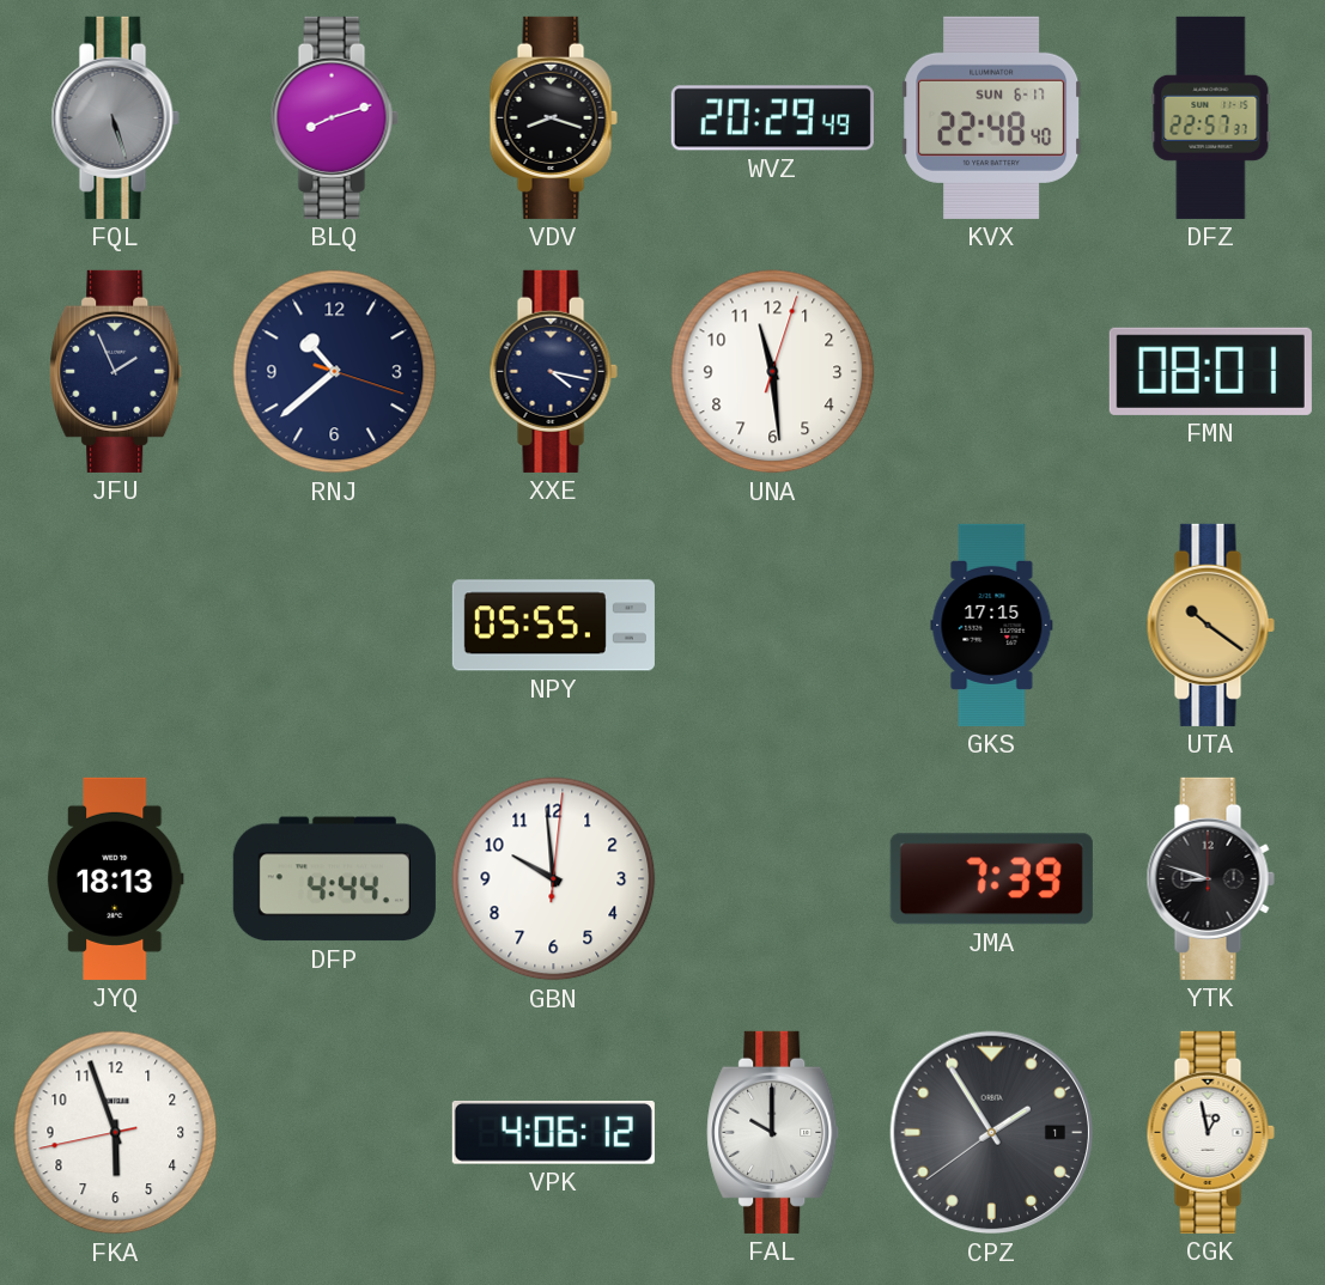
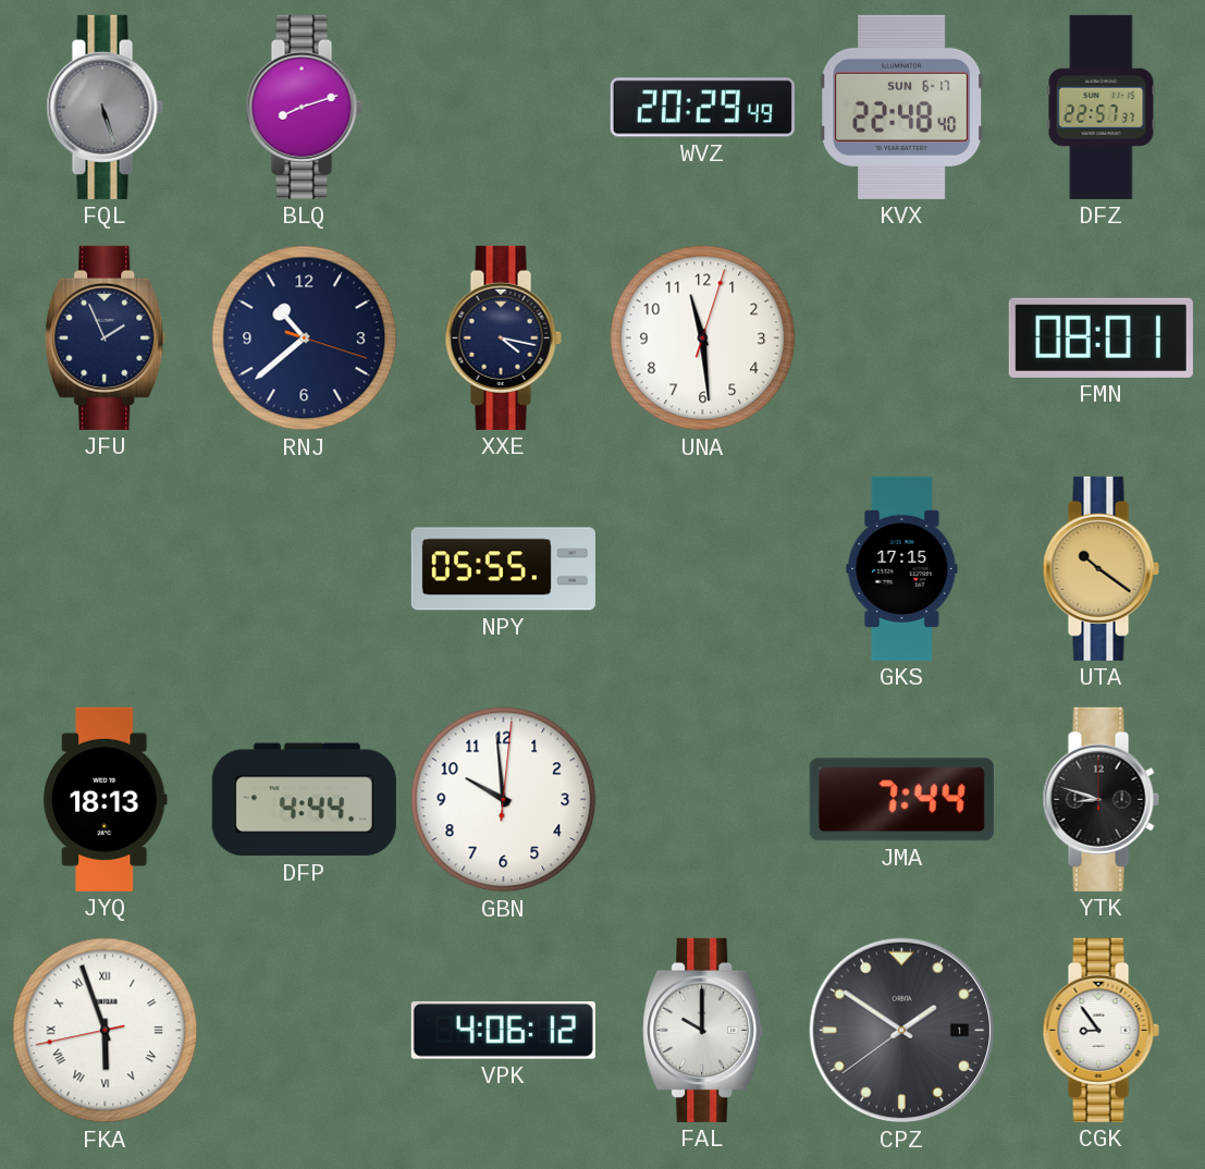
VDV: 8:18 -> none (553, 117)
JMA: 7:39 -> 7:44 (901, 800)
FKA numerals: Arabic -> Roman (106, 1031)
CPZ: 1:54 -> 1:50 (902, 1031)
CGK: 12:58 -> 8:54 (1101, 1030)
